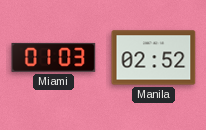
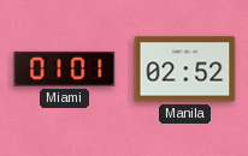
Miami: 01:03 -> 01:01 (65, 68)
